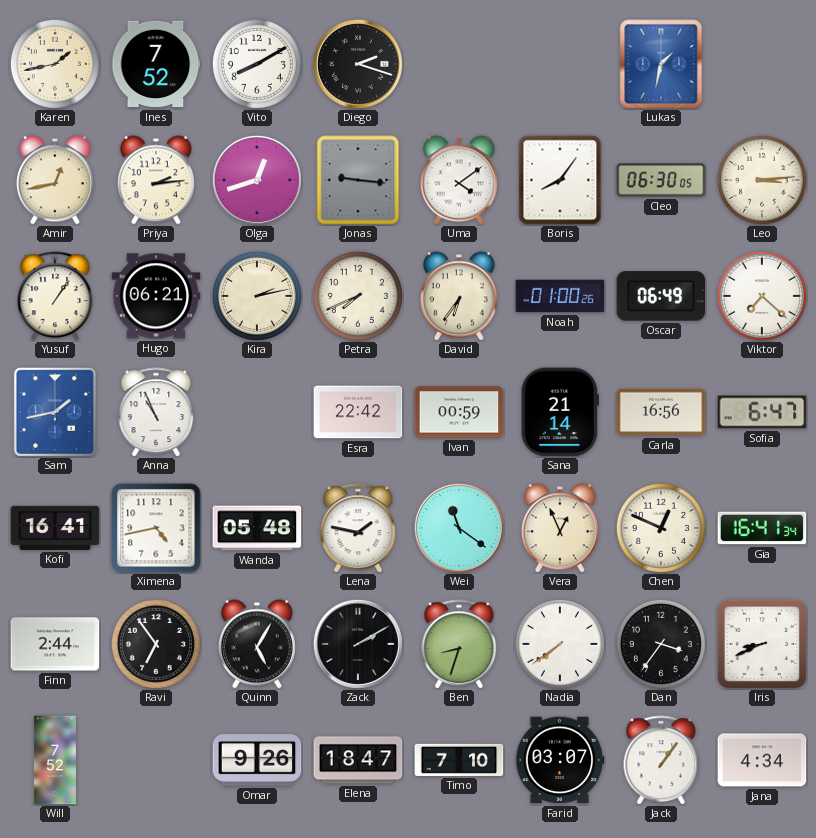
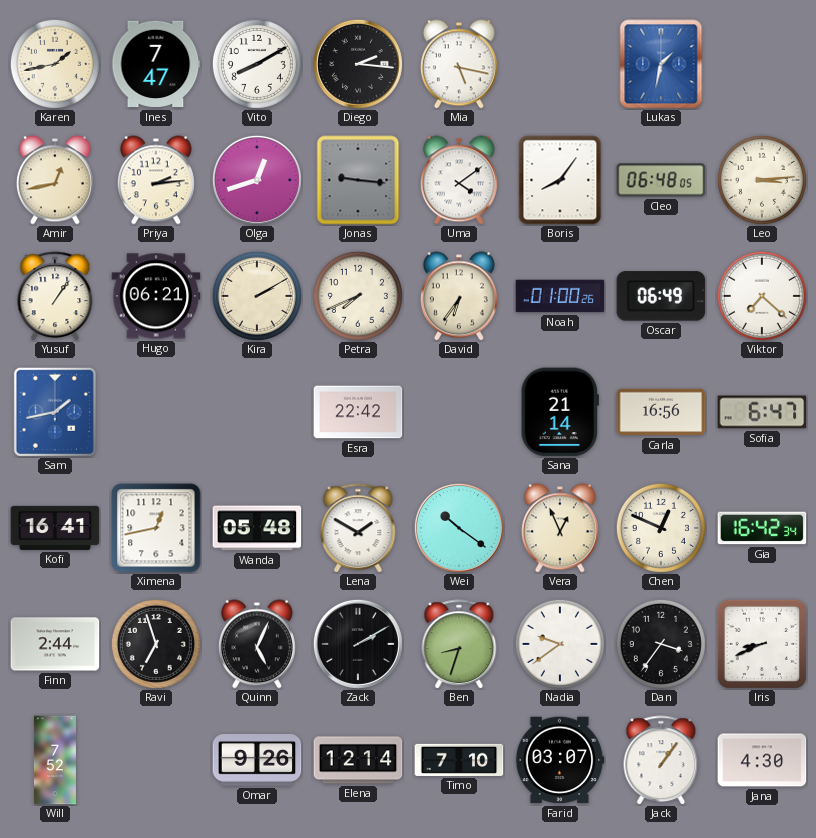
Ines: 7:52 -> 7:47 (156, 64)
Diego: 2:18 -> 2:16 (358, 64)
Mia: none -> 5:17 (459, 64)
Cleo: 06:30 -> 06:48 (661, 180)
Kira: 2:13 -> 2:10 (257, 296)
Anna: 10:56 -> none (156, 412)
Ivan: 00:59 -> none (459, 412)
Ximena: 4:43 -> 12:43 (156, 528)
Lena: 1:47 -> 1:50 (358, 528)
Wei: 11:21 -> 10:21 (459, 528)
Gia: 16:41 -> 16:42 (762, 528)
Ravi: 6:54 -> 6:57 (156, 644)
Quinn: 5:05 -> 5:04 (257, 644)
Nadia: 7:39 -> 9:39 (560, 644)
Elena: 18:47 -> 12:14 (358, 760)
Jana: 4:34 -> 4:30 (762, 760)
